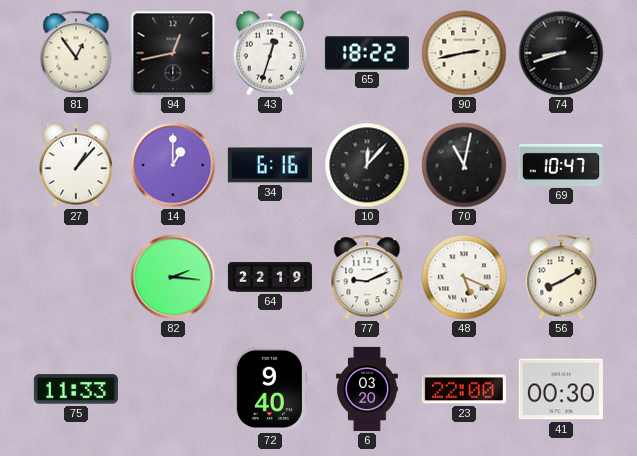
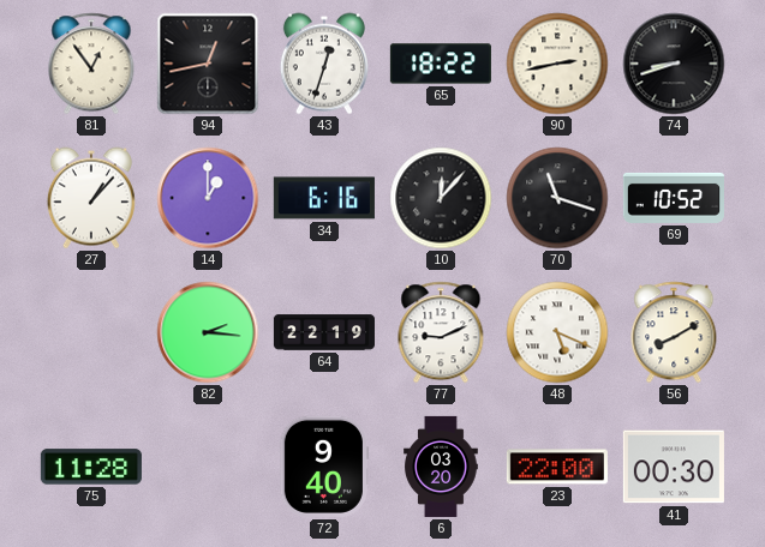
70: 11:02 -> 11:18 (557, 198)
69: 10:47 -> 10:52 (674, 198)
75: 11:33 -> 11:28 (91, 467)
